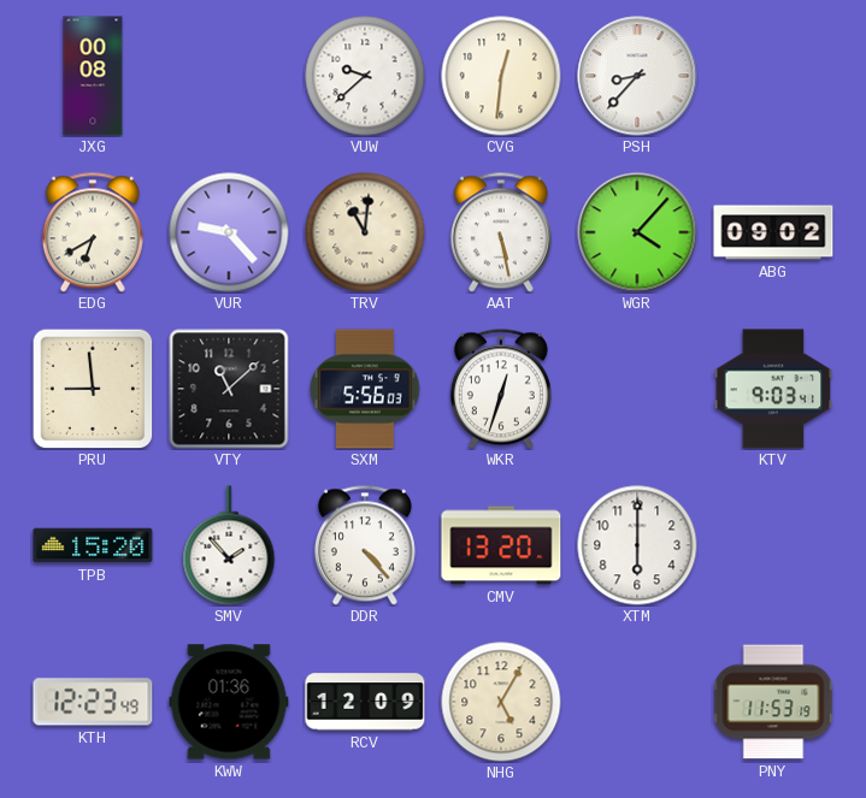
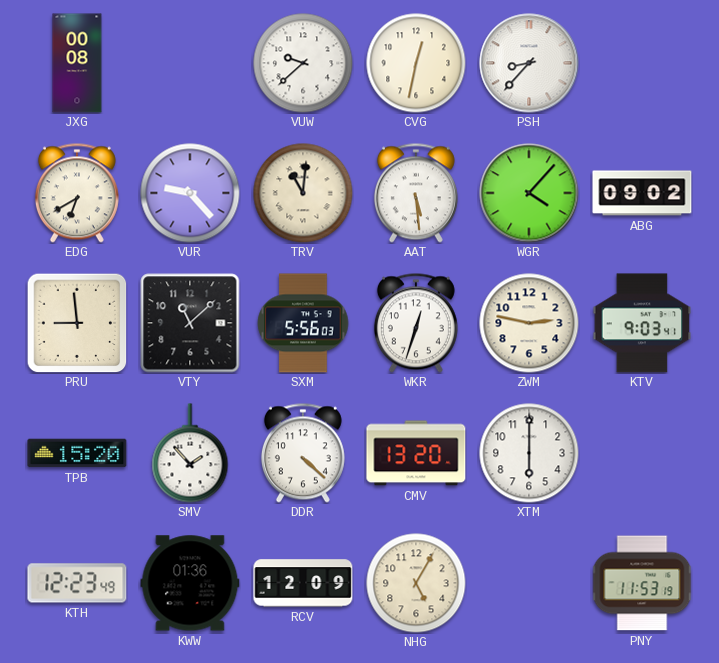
CVG: 12:31 -> 12:32 (416, 63)
AAT: 5:28 -> 5:29 (416, 193)
ZWM: none -> 2:47 (529, 323)
DDR: 4:23 -> 4:22 (303, 453)
